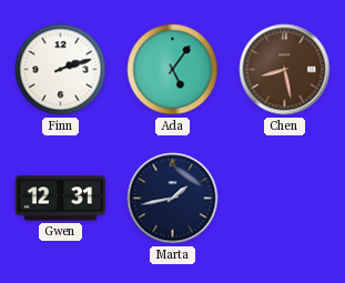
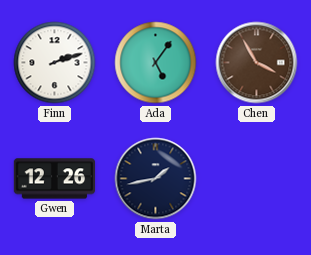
Chen: 8:28 -> 3:55 (257, 63)
Gwen: 12:31 -> 12:26 (55, 179)
